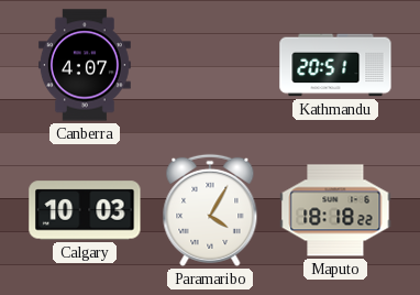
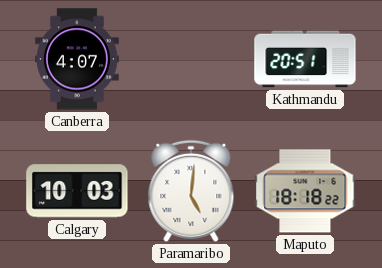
Paramaribo: 4:05 -> 5:01 (191, 191)
